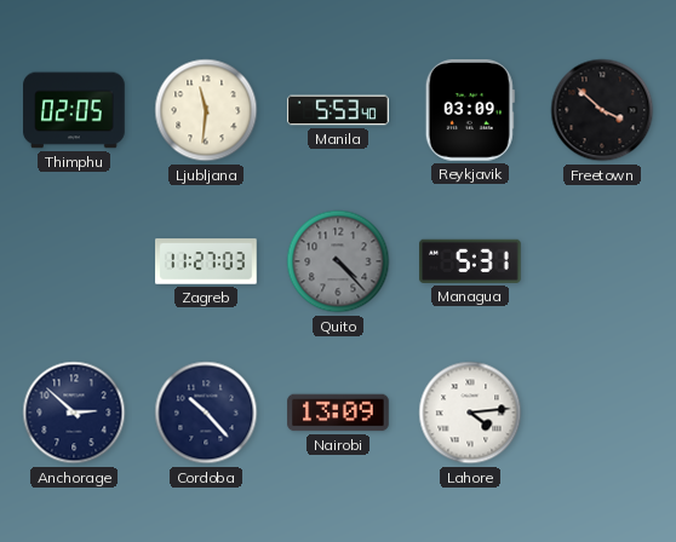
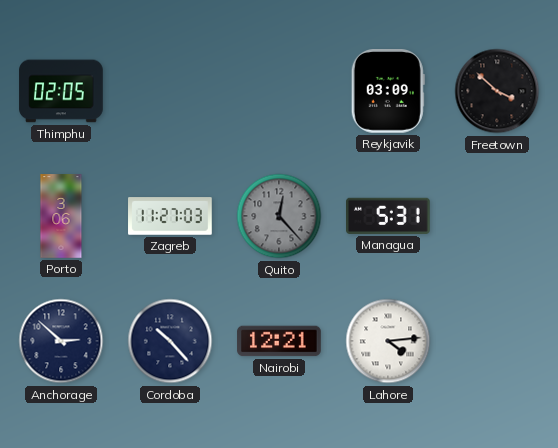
Ljubljana: 11:31 -> none (206, 110)
Manila: 5:53 -> none (338, 110)
Porto: none -> 3:06 (61, 216)
Quito: 4:23 -> 12:23 (279, 216)
Nairobi: 13:09 -> 12:21 (279, 341)
